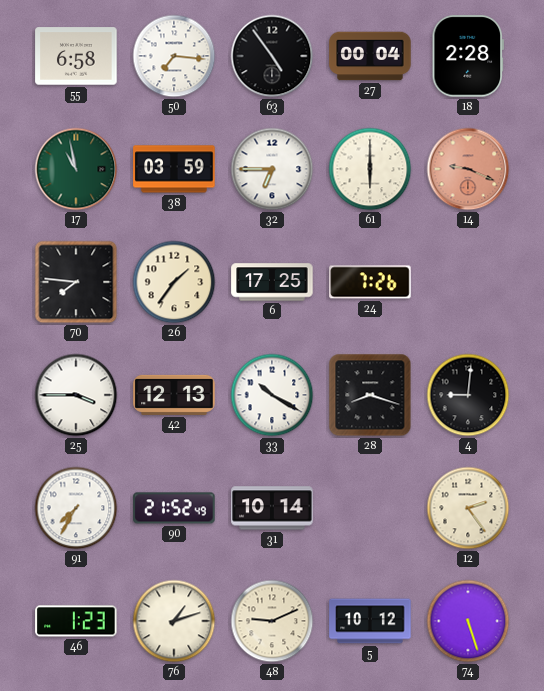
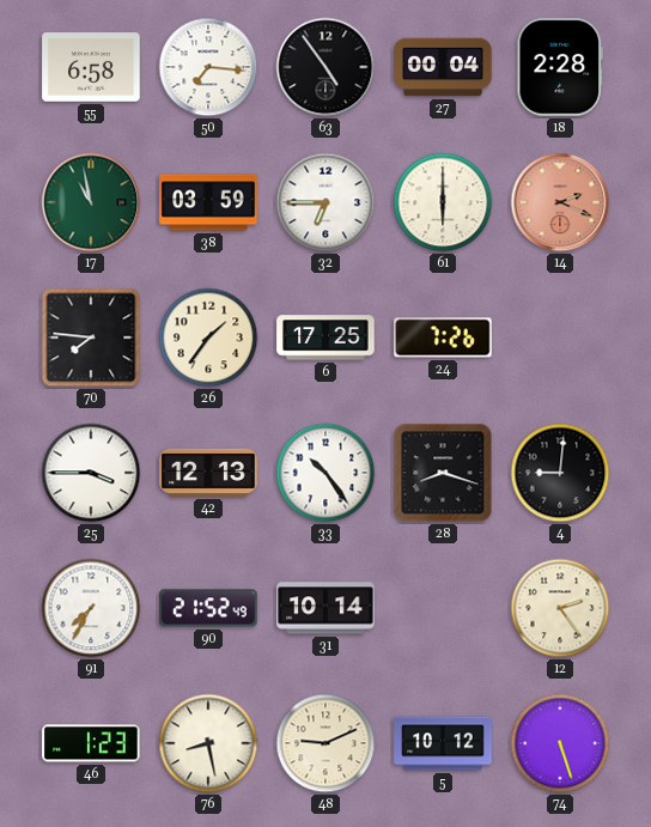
14: 9:19 -> 2:19 (560, 202)
33: 10:20 -> 10:24 (325, 473)
76: 1:12 -> 8:28 (208, 743)
